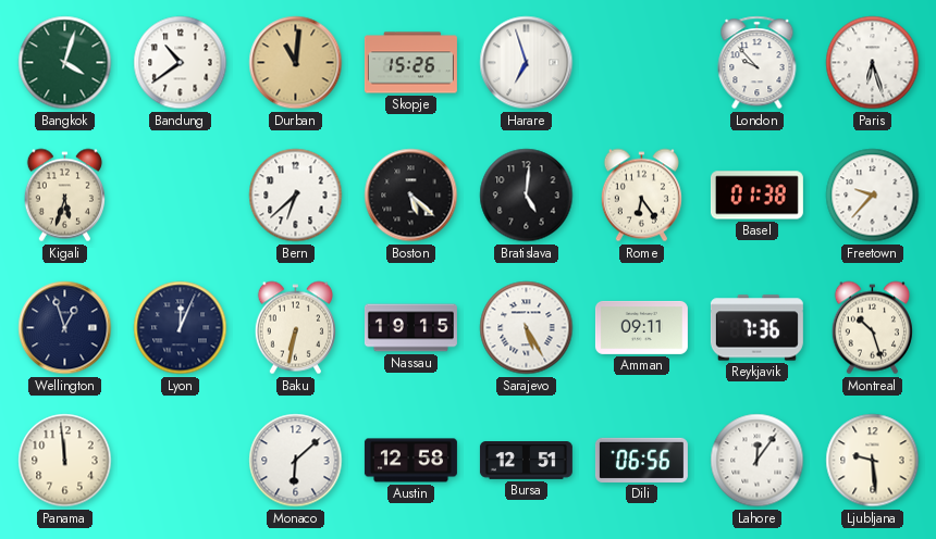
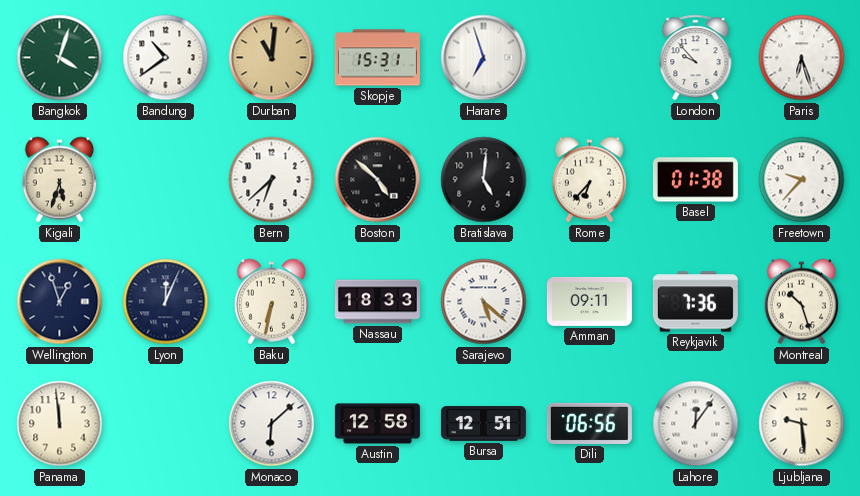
Skopje: 15:26 -> 15:31 (377, 58)
Boston: 5:22 -> 4:52 (378, 180)
Rome: 6:24 -> 6:37 (589, 180)
Nassau: 19:15 -> 18:33 (377, 302)
Sarajevo: 5:25 -> 5:22 (484, 302)
